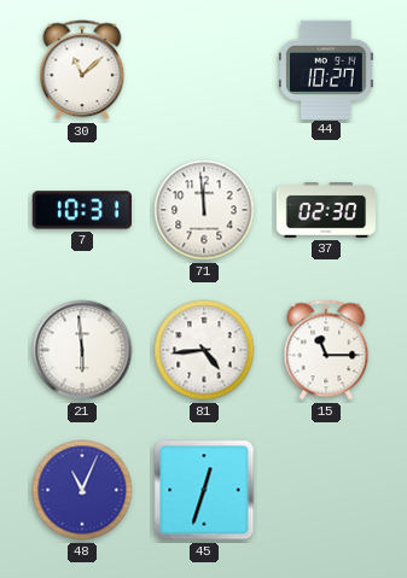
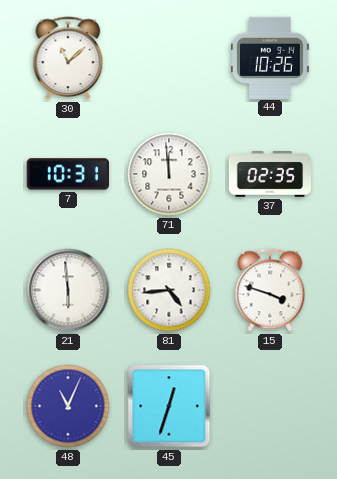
44: 10:27 -> 10:26 (270, 57)
37: 02:30 -> 02:35 (269, 174)
15: 11:15 -> 3:48 (270, 290)
